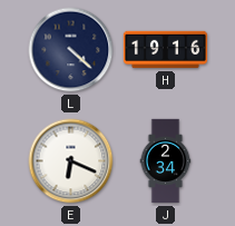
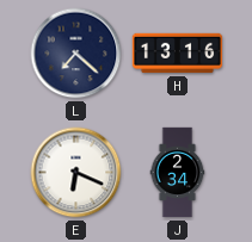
L: 4:22 -> 7:22 (76, 54)
H: 19:16 -> 13:16 (178, 54)
